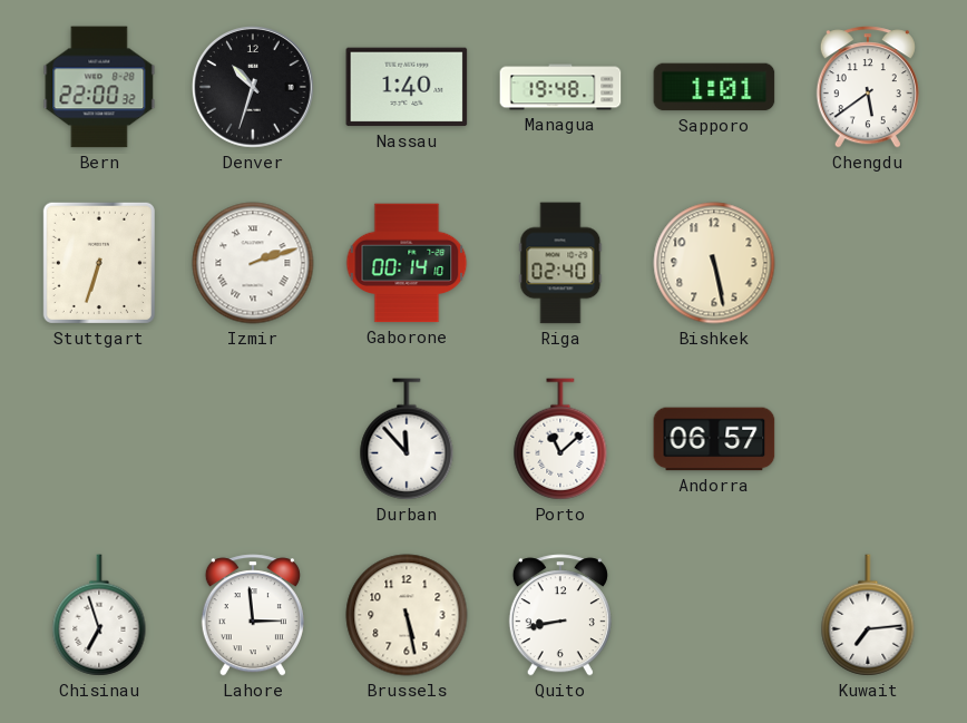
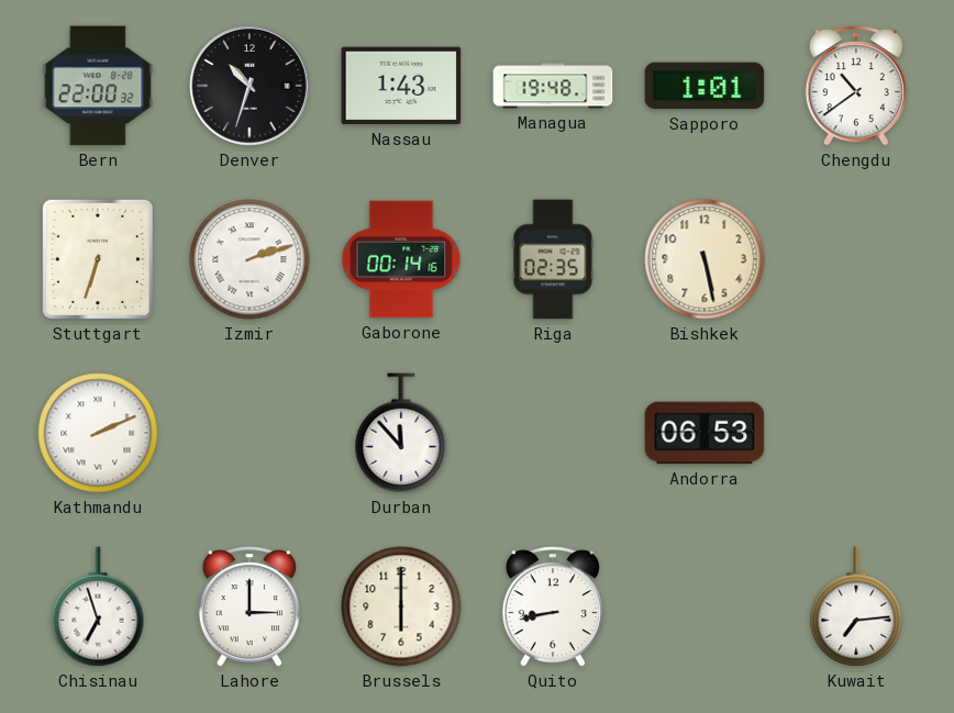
Nassau: 1:40 -> 1:43 (401, 86)
Chengdu: 5:39 -> 10:39 (856, 86)
Gaborone: 00:14:10 -> 00:14:16 (401, 259)
Riga: 02:40 -> 02:35 (553, 259)
Kathmandu: none -> 2:11 (98, 433)
Porto: 11:08 -> none (560, 439)
Andorra: 06:57 -> 06:53 (705, 433)
Lahore: 2:59 -> 3:00 (249, 606)
Brussels: 5:28 -> 6:00 (401, 606)
